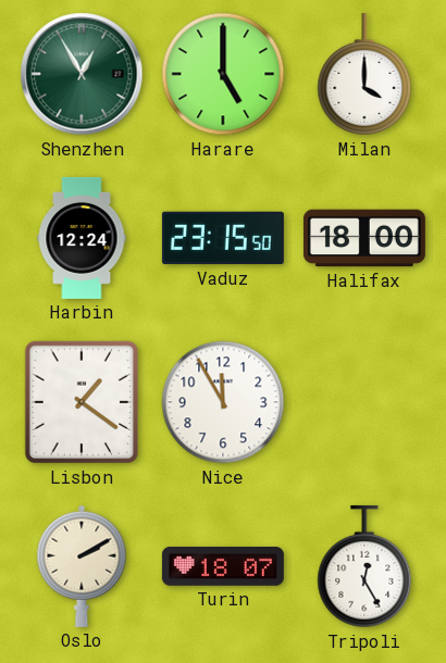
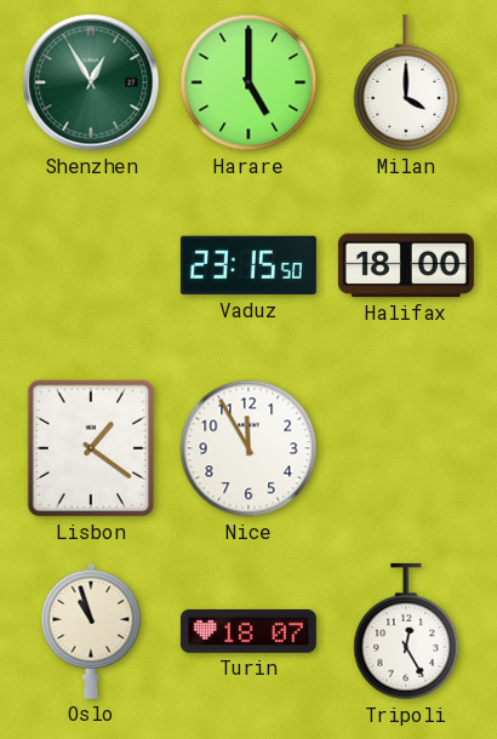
Harbin: 12:24 -> none (82, 238)
Oslo: 2:10 -> 10:57 (91, 631)
